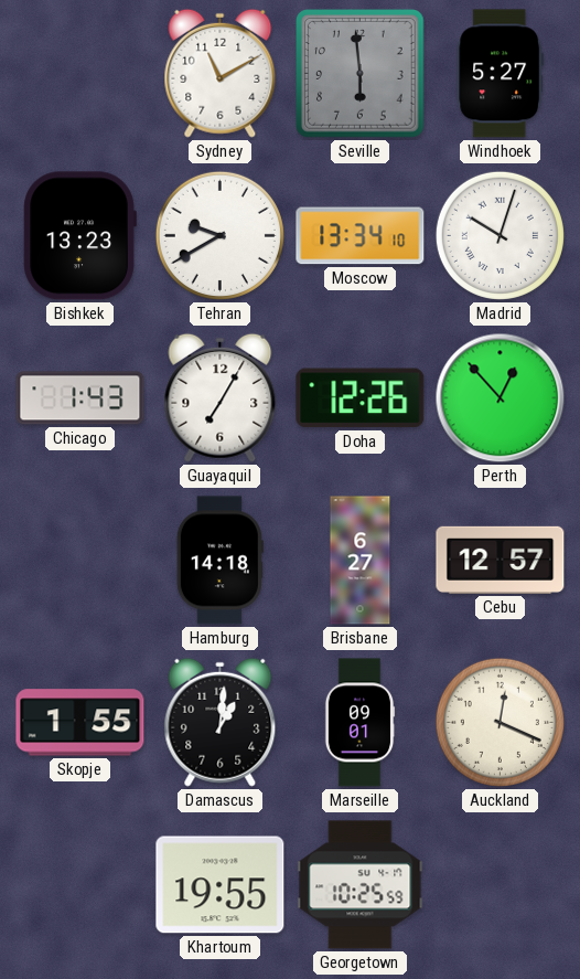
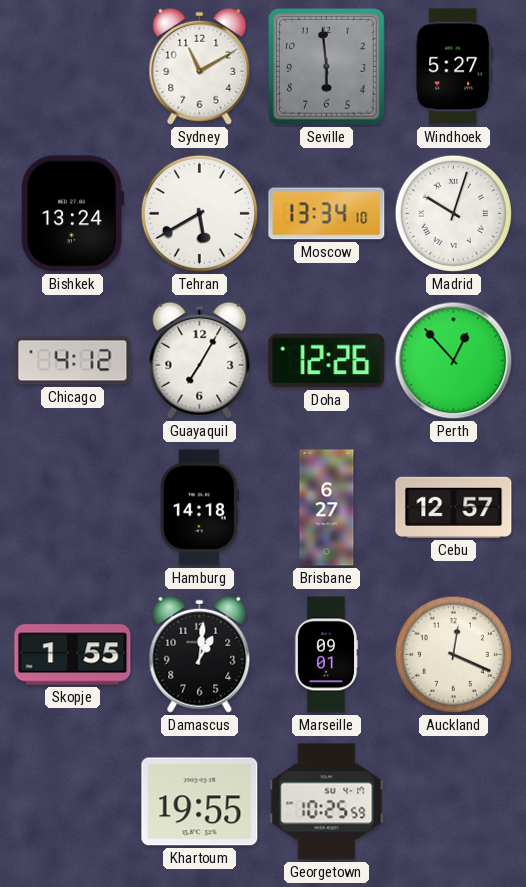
Bishkek: 13:23 -> 13:24 (72, 214)
Tehran: 9:40 -> 5:40 (199, 213)
Chicago: 1:43 -> 4:12 (73, 361)
